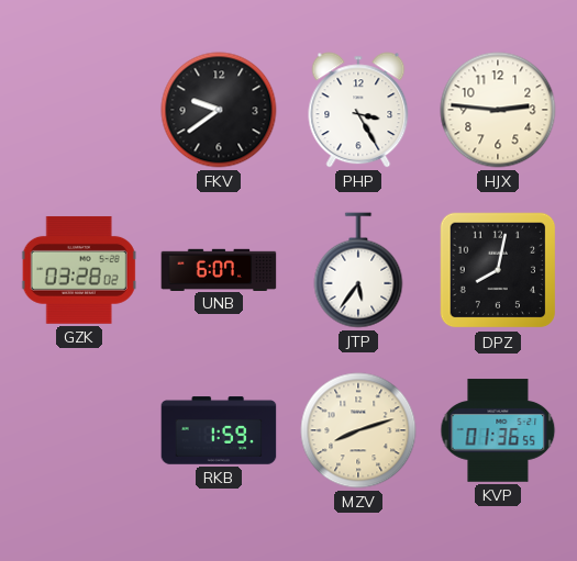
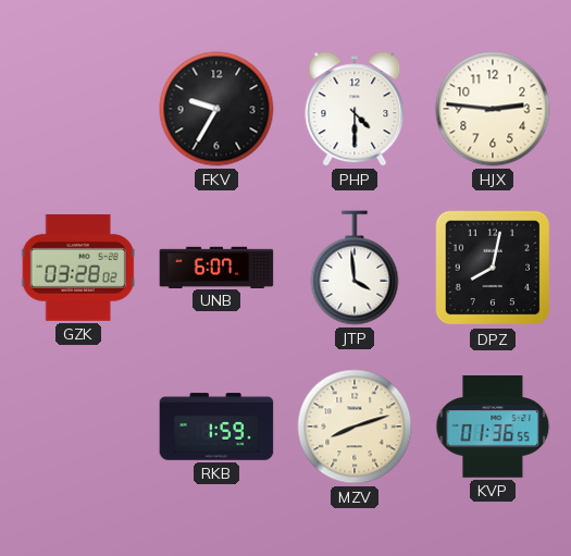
FKV: 9:39 -> 9:35 (216, 109)
PHP: 3:25 -> 4:30 (355, 109)
JTP: 5:36 -> 3:59 (355, 268)
